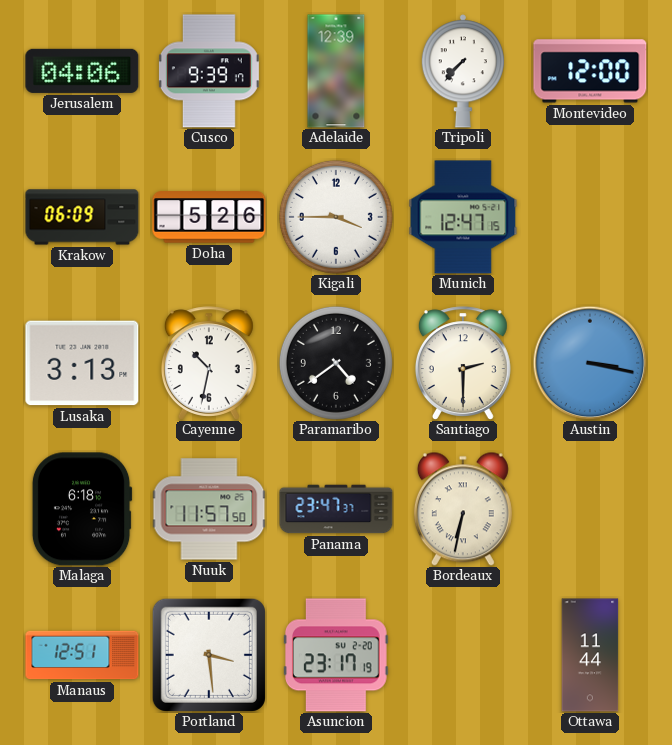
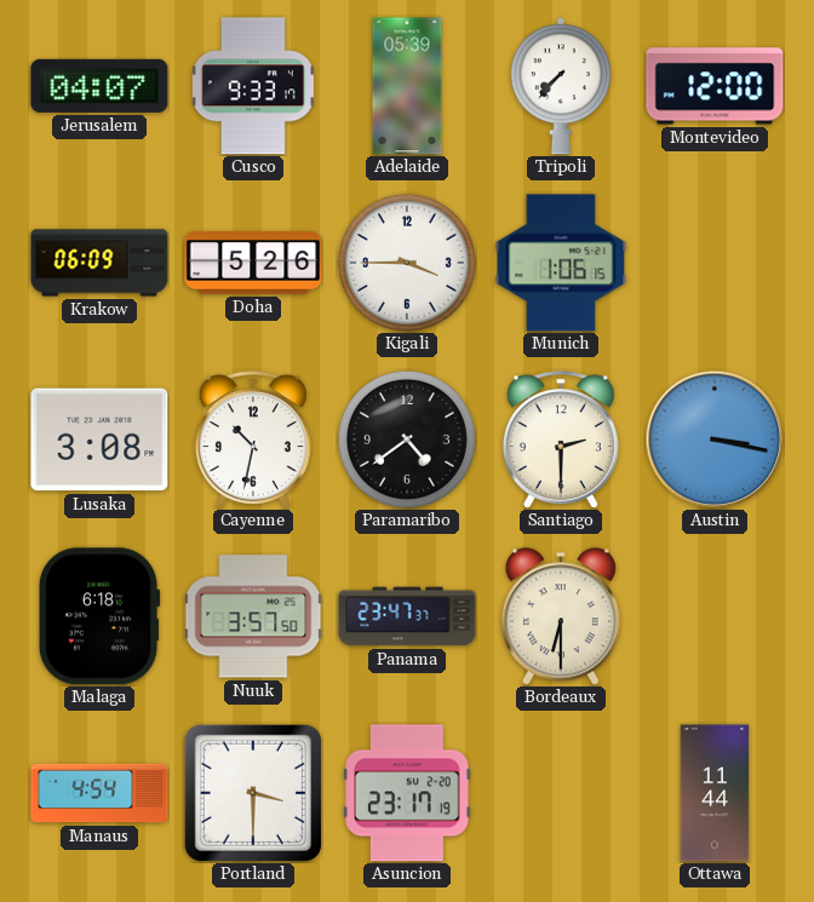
Jerusalem: 04:06 -> 04:07 (99, 86)
Cusco: 9:39 -> 9:33 (253, 86)
Adelaide: 12:39 -> 05:39 (407, 86)
Munich: 12:47 -> 1:06 (561, 263)
Lusaka: 3:13 -> 3:08 (99, 439)
Nuuk: 11:57 -> 3:57 (253, 616)
Bordeaux: 6:32 -> 6:30 (561, 616)
Manaus: 12:51 -> 4:54 (99, 793)
Portland: 3:29 -> 3:30 (253, 793)
